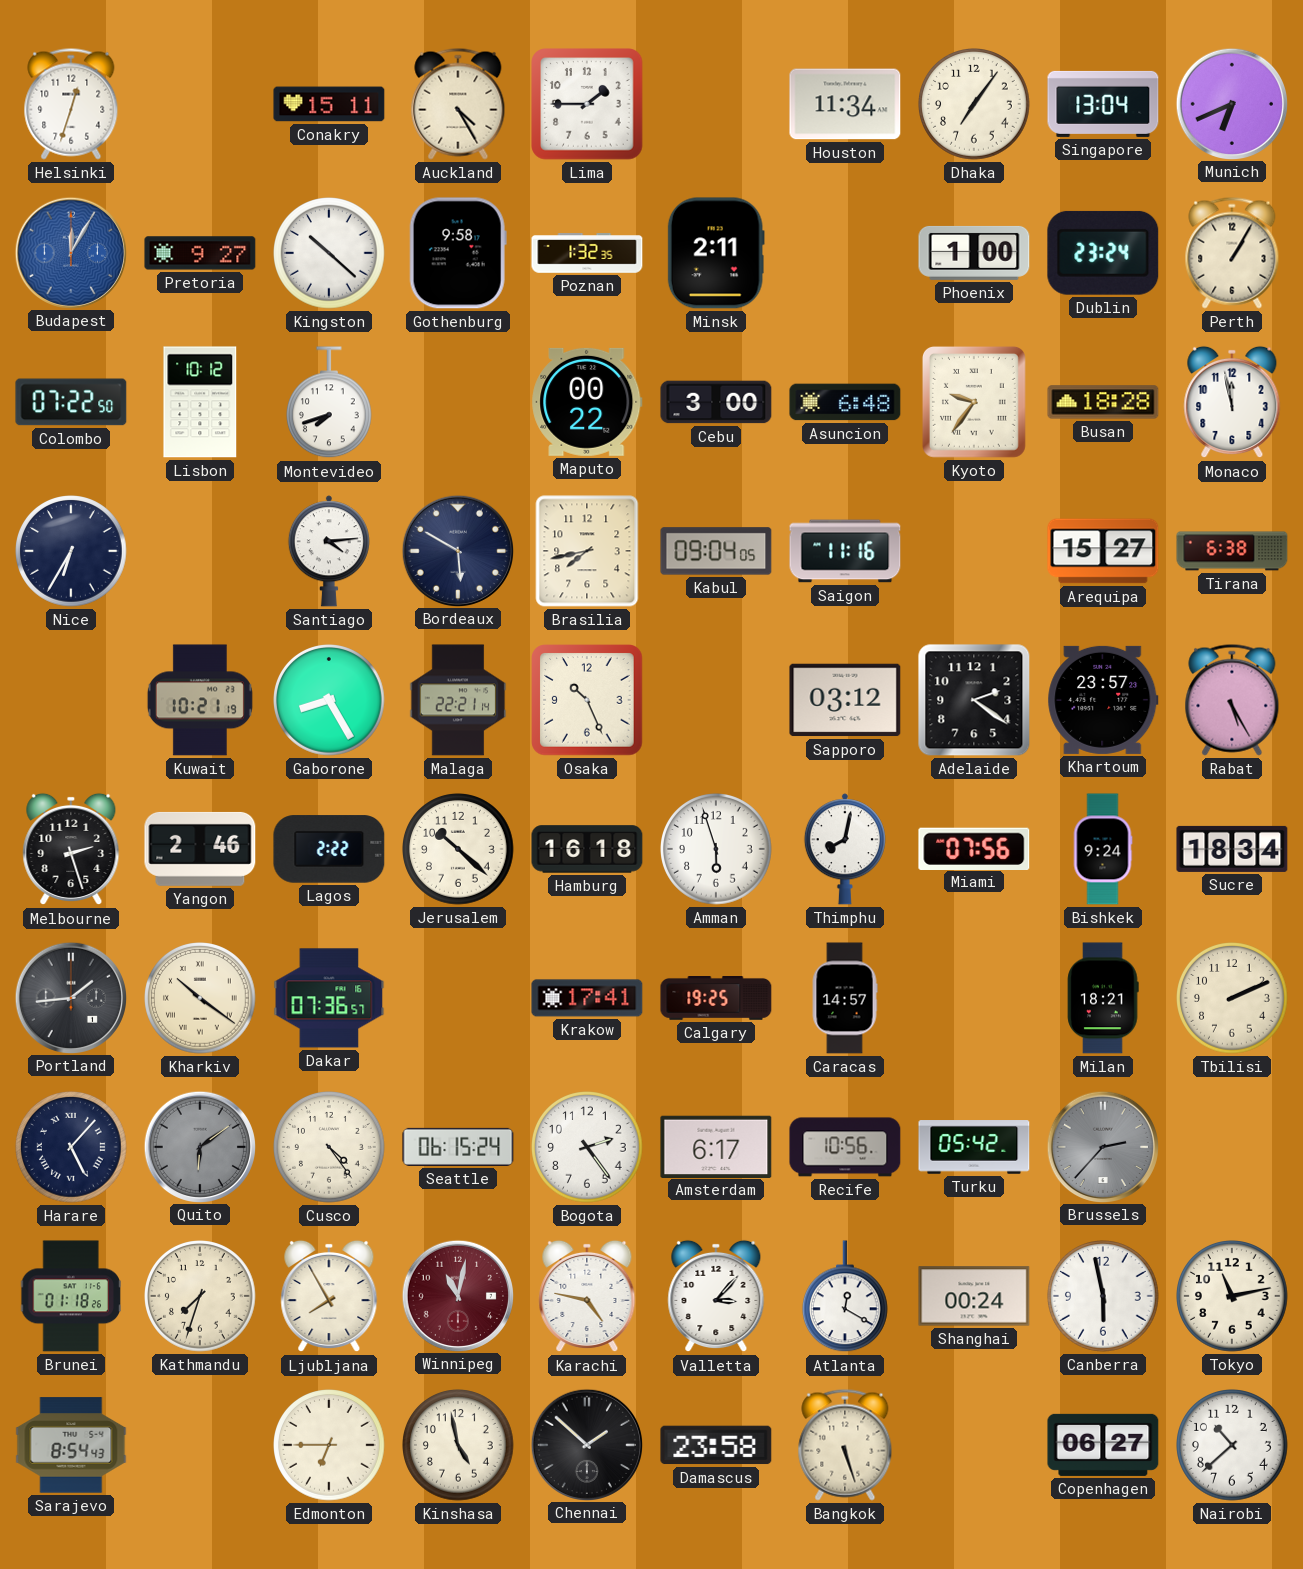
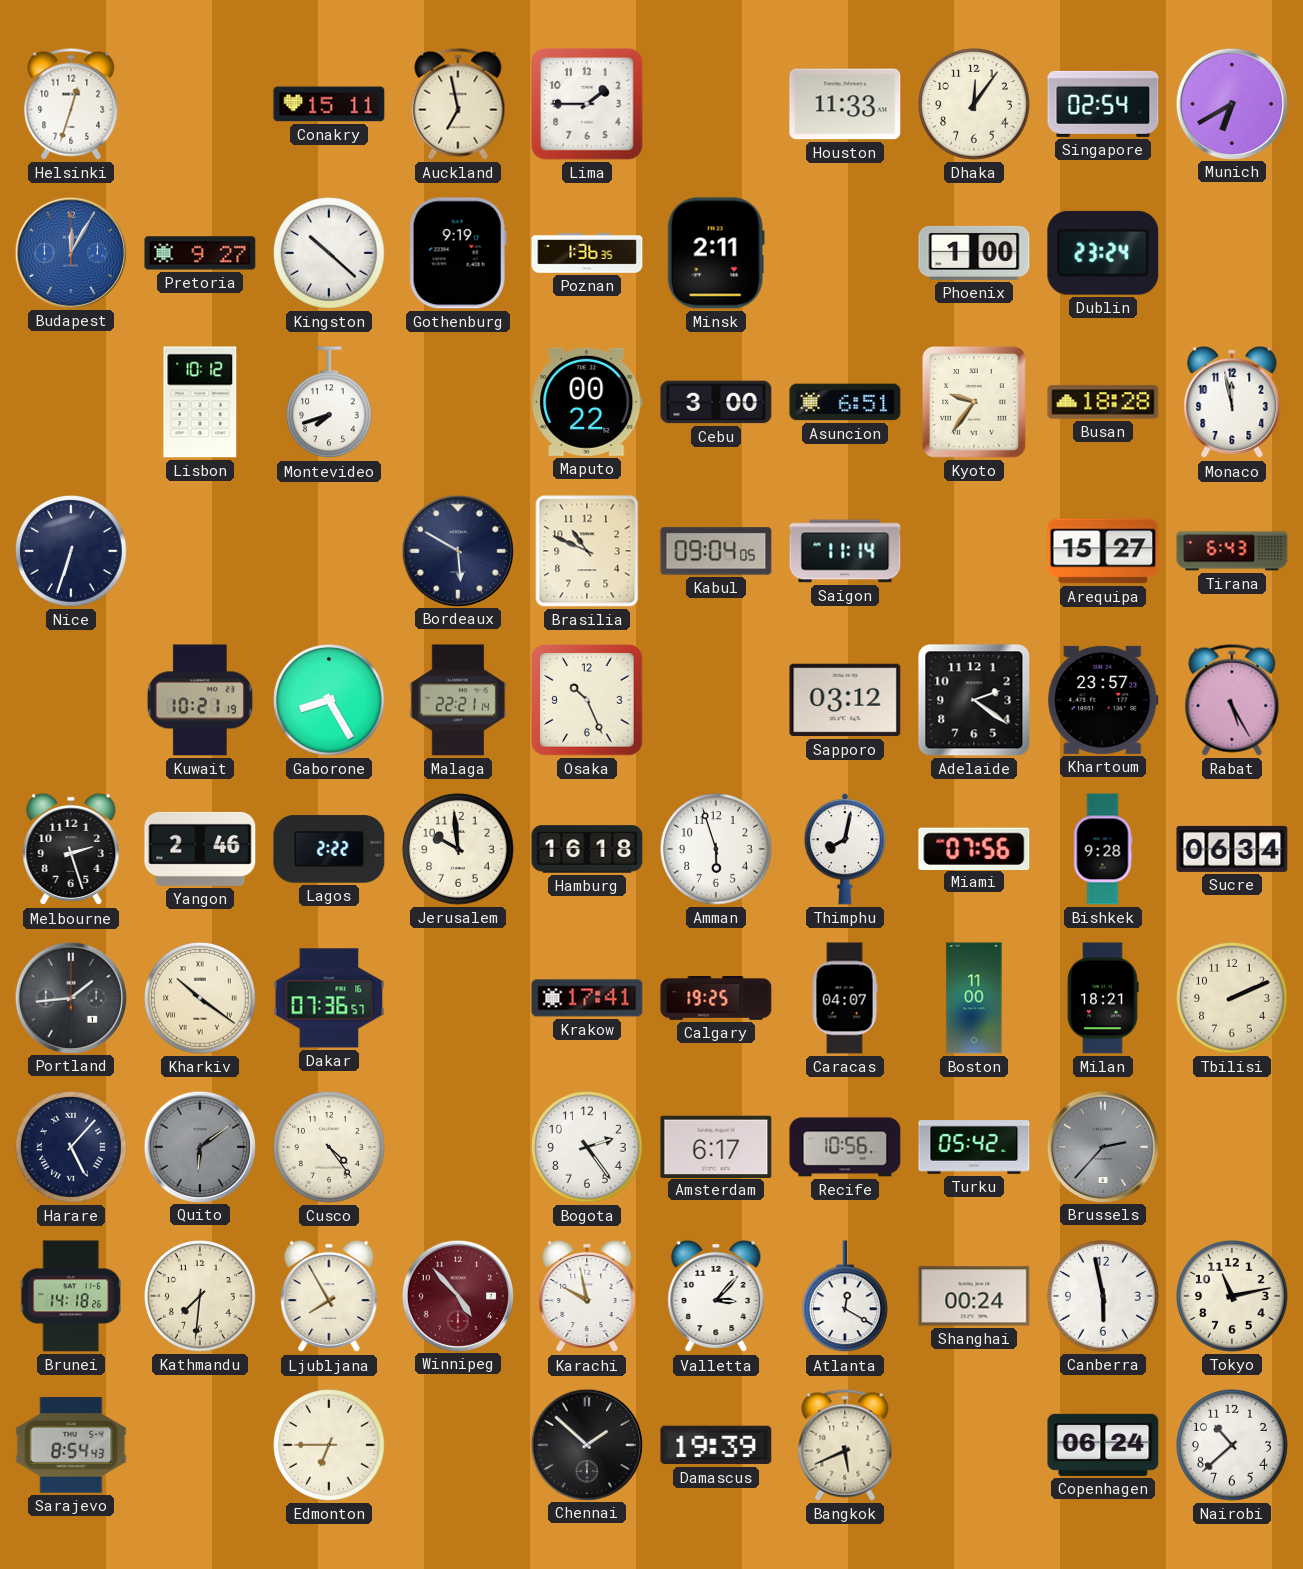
Auckland: 4:25 -> 6:58 (458, 104)
Houston: 11:34 -> 11:33 (845, 104)
Dhaka: 7:06 -> 12:06 (975, 105)
Singapore: 13:04 -> 02:54 (1103, 104)
Munich: 6:41 -> 6:40 (1231, 103)
Gothenburg: 9:58 -> 9:19 (458, 253)
Poznan: 1:32 -> 1:36 (587, 253)
Perth: 1:05 -> none (1232, 253)
Colombo: 07:22 -> none (71, 402)
Asuncion: 6:48 -> 6:51 (845, 402)
Nice: 6:35 -> 6:33 (72, 552)
Santiago: 4:14 -> none (329, 551)
Brasilia: 7:43 -> 10:49 (587, 551)
Saigon: 11:16 -> 11:14 (845, 551)
Tirana: 6:38 -> 6:43 (1232, 551)
Jerusalem: 10:22 -> 9:59 (459, 850)
Bishkek: 9:24 -> 9:28 (1103, 849)
Sucre: 18:34 -> 06:34 (1232, 849)
Caracas: 14:57 -> 04:07 (845, 998)
Boston: none -> 11:00 (974, 998)
Seattle: 06:15 -> none (458, 1147)
Brunei: 01:18 -> 14:18 (70, 1296)
Kathmandu: 7:33 -> 7:31 (201, 1297)
Winnipeg: 11:02 -> 4:53 (457, 1295)
Karachi: 4:47 -> 9:58 (587, 1296)
Kinshasa: 4:58 -> none (459, 1446)
Damascus: 23:58 -> 19:39 (716, 1445)
Bangkok: 5:27 -> 5:41 (845, 1445)
Copenhagen: 06:27 -> 06:24 (1103, 1445)
